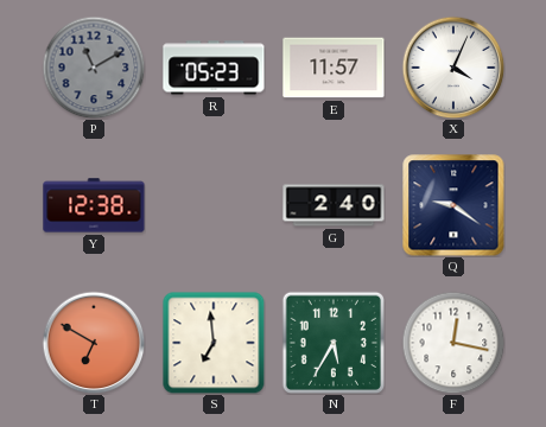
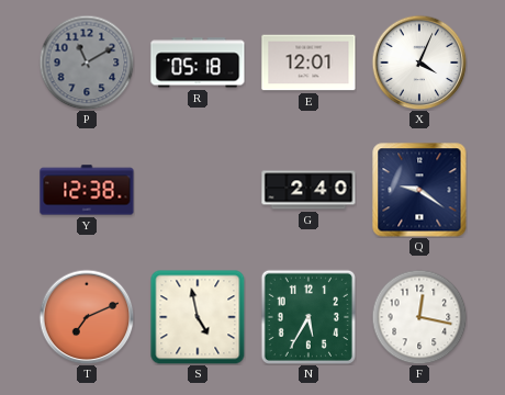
R: 05:23 -> 05:18 (198, 63)
E: 11:57 -> 12:01 (308, 63)
T: 6:50 -> 7:11 (87, 317)
S: 6:59 -> 4:58 (198, 317)
